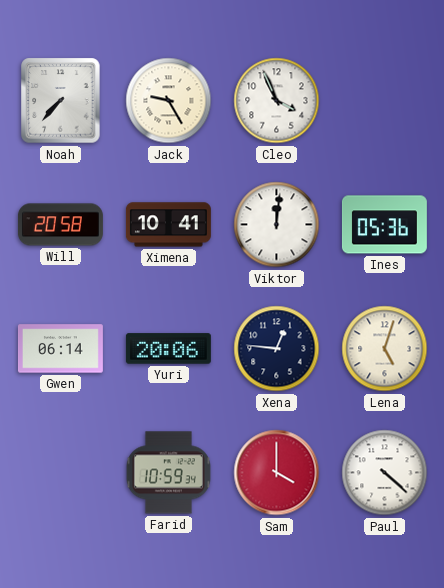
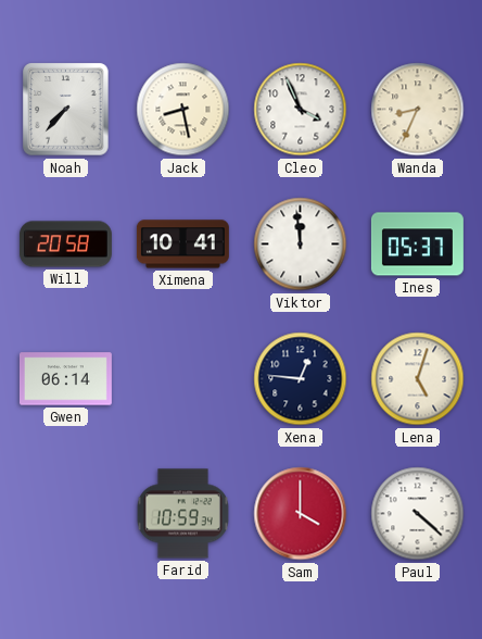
Jack: 9:25 -> 8:28 (183, 110)
Wanda: none -> 8:34 (418, 110)
Viktor: 12:01 -> 11:59 (301, 245)
Ines: 05:36 -> 05:37 (417, 245)
Yuri: 20:06 -> none (168, 349)
